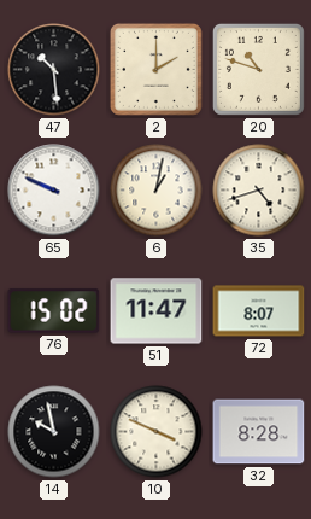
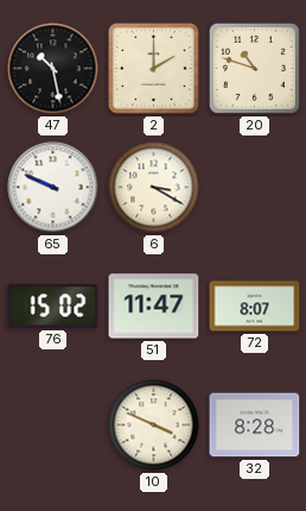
47: 10:29 -> 10:28 (53, 69)
6: 1:02 -> 3:20 (154, 188)
35: 4:42 -> none (259, 191)
14: 9:58 -> none (54, 432)
